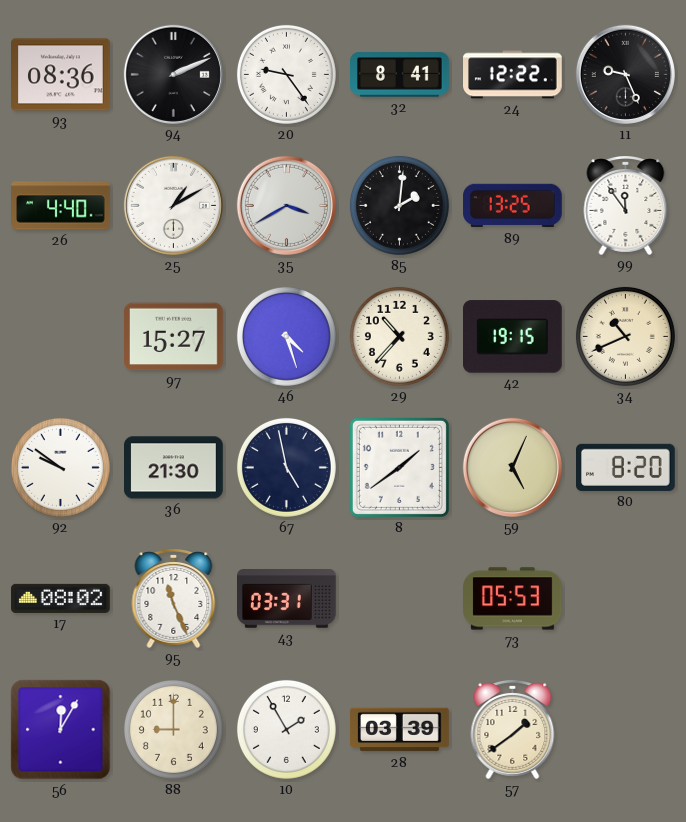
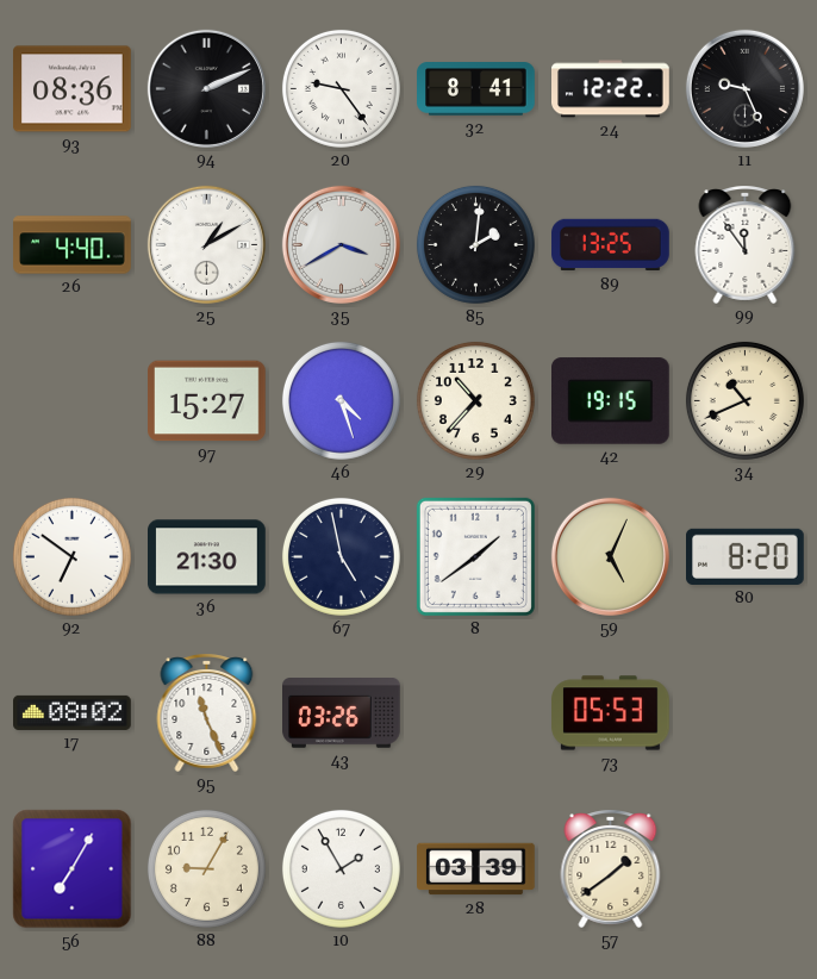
92: 9:51 -> 6:51 (71, 556)
43: 03:31 -> 03:26 (342, 713)
56: 12:05 -> 7:05 (73, 869)
88: 9:00 -> 9:05 (206, 868)
